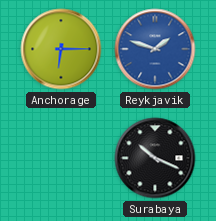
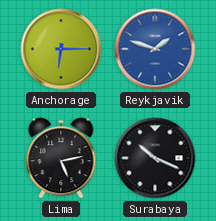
Lima: none -> 5:13 (61, 158)
